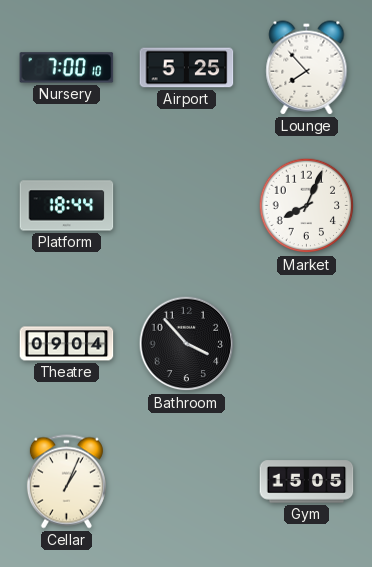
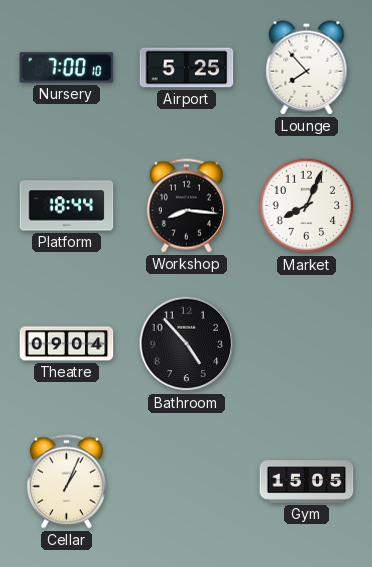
Workshop: none -> 8:16 (186, 206)
Bathroom: 3:53 -> 4:53 (187, 344)
